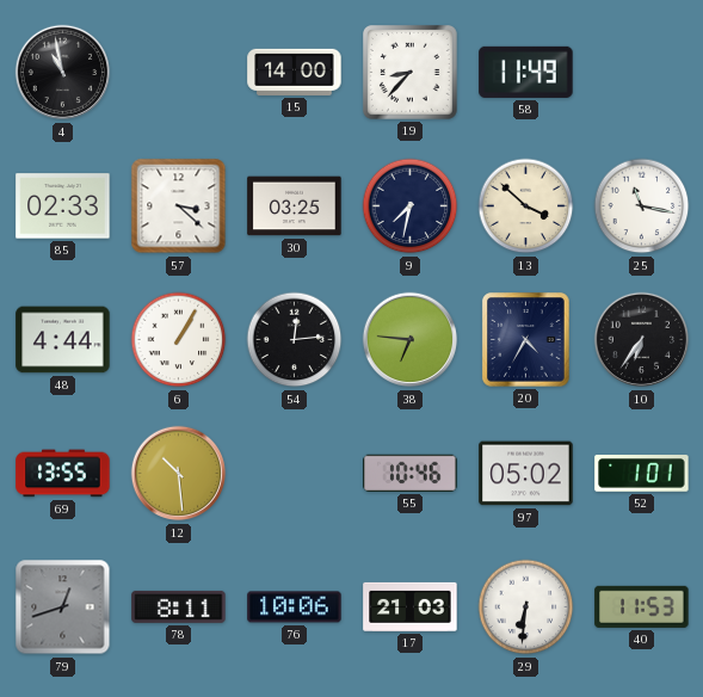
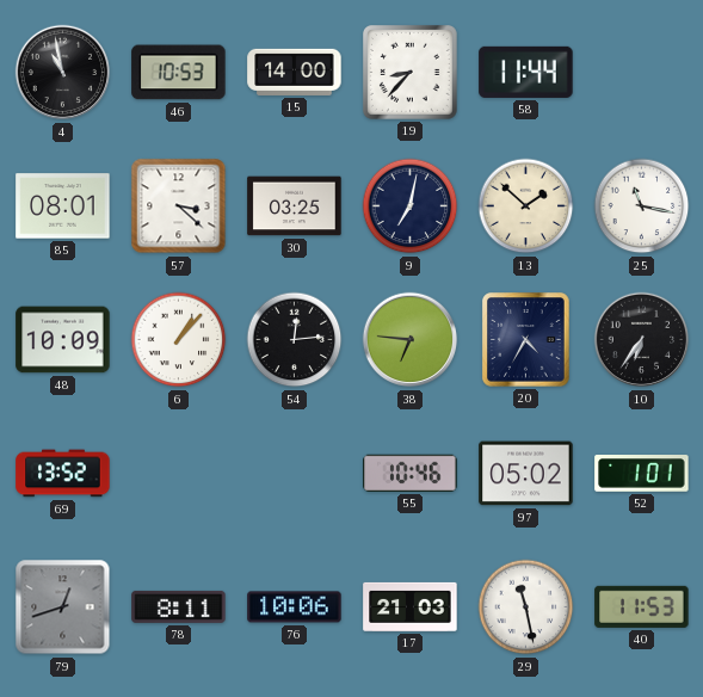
46: none -> 10:53 (179, 73)
58: 11:49 -> 11:44 (526, 72)
85: 02:33 -> 08:01 (63, 206)
9: 7:32 -> 7:02 (411, 206)
13: 3:52 -> 1:52 (526, 206)
48: 4:44 -> 10:09 (63, 340)
6: 1:05 -> 1:07 (179, 340)
69: 13:55 -> 13:52 (63, 474)
12: 10:29 -> none (179, 474)
29: 6:31 -> 11:28 (526, 607)
